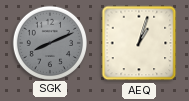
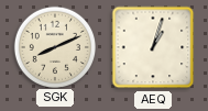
SGK dial: grey -> cream (54, 46)
